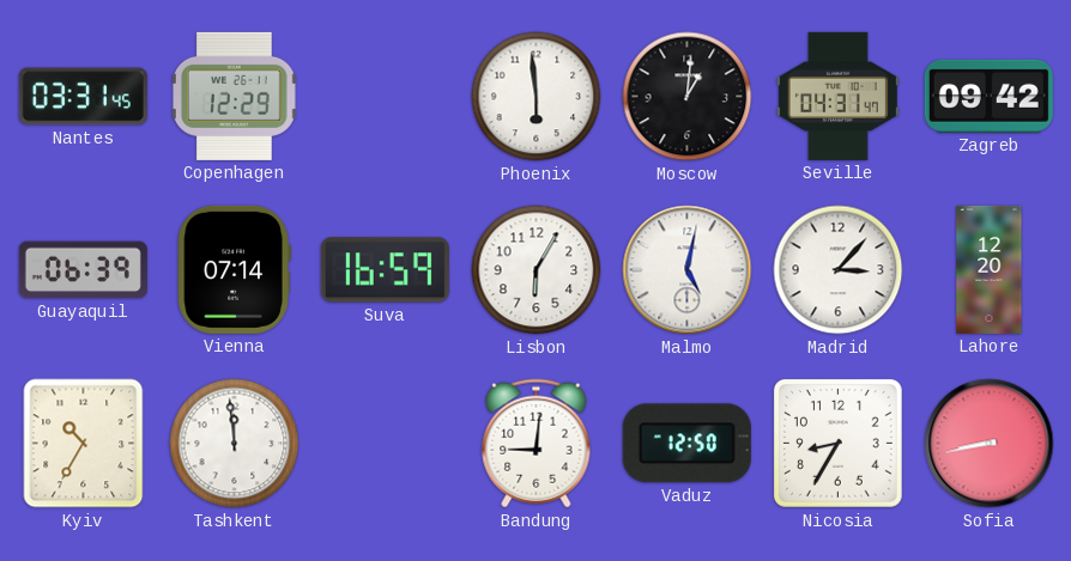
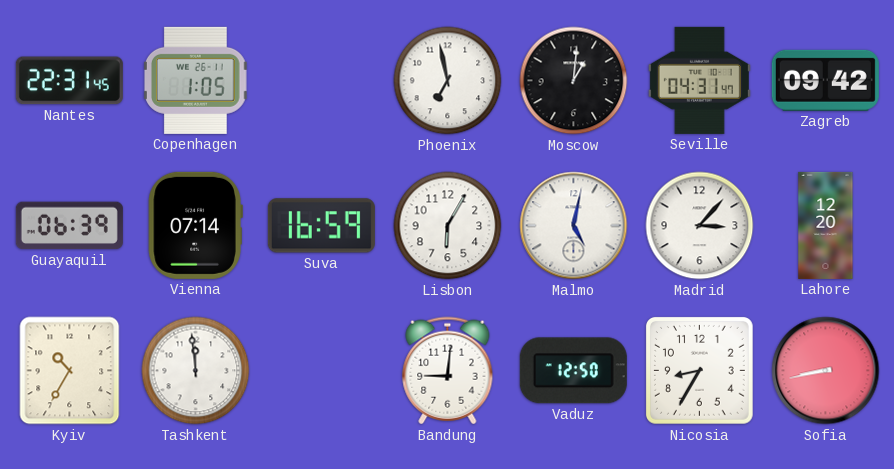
Nantes: 03:31 -> 22:31 (69, 81)
Copenhagen: 12:29 -> 1:05 (196, 80)
Phoenix: 5:59 -> 6:58 (448, 81)
